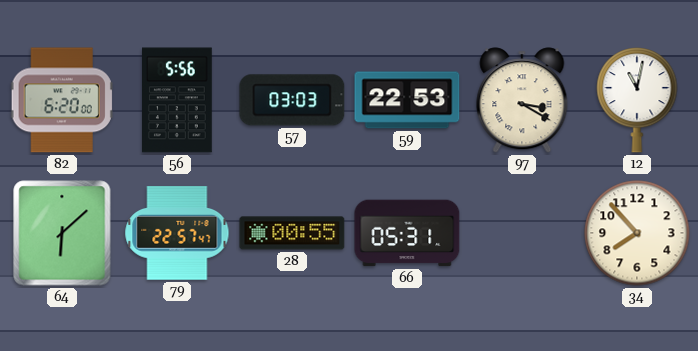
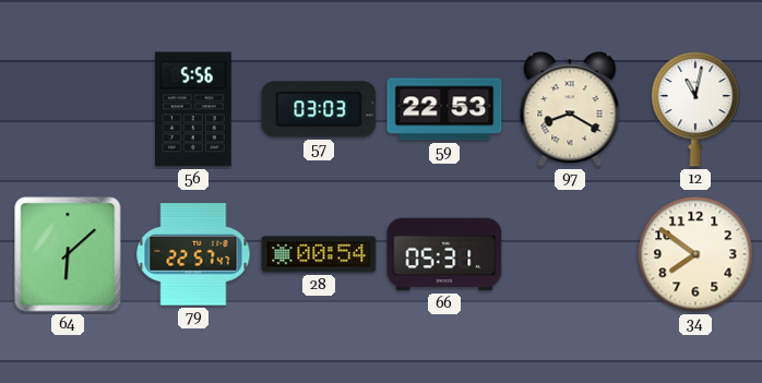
82: 6:20 -> none (62, 100)
97: 3:20 -> 8:20 (570, 109)
28: 00:55 -> 00:54 (319, 254)
34: 7:53 -> 7:51 (695, 254)
